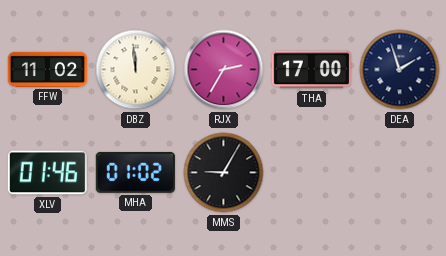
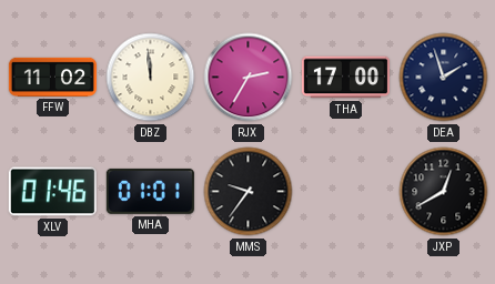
MHA: 01:02 -> 01:01 (150, 191)
MMS: 9:05 -> 9:36 (249, 192)
JXP: none -> 12:40 (444, 192)
